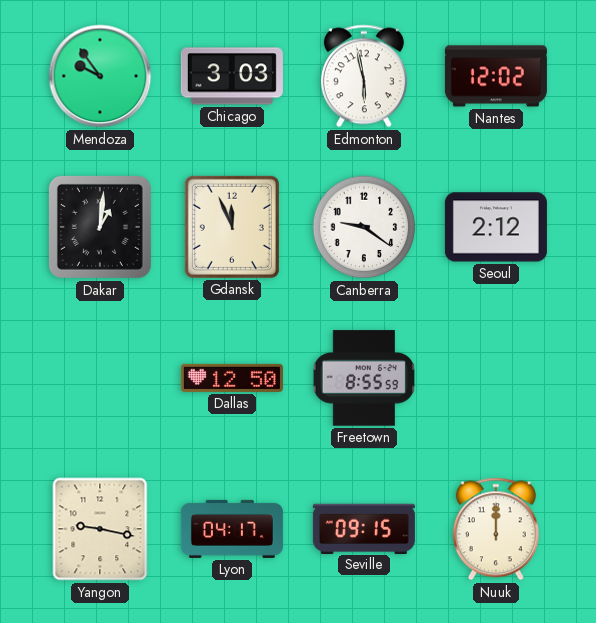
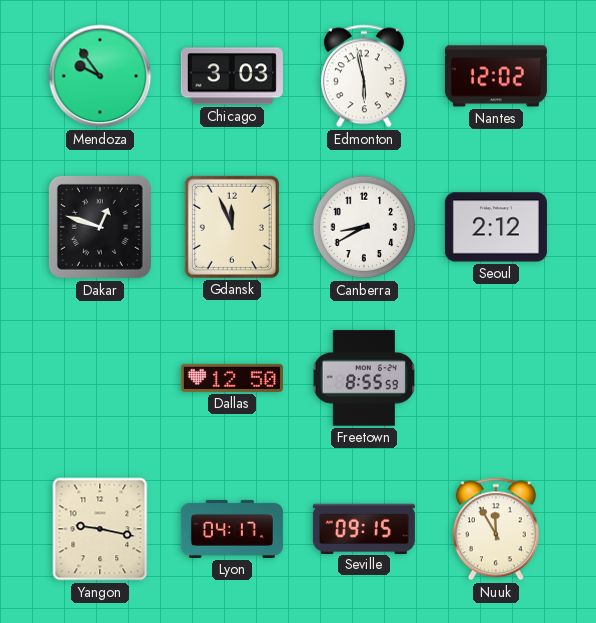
Dakar: 1:01 -> 12:48 (100, 227)
Canberra: 9:21 -> 8:40 (364, 227)
Nuuk: 12:00 -> 11:55 (496, 529)
